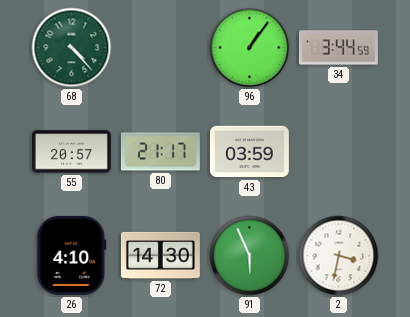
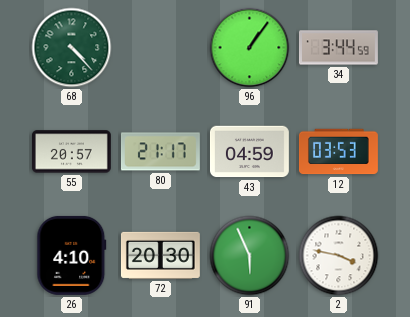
43: 03:59 -> 04:59 (249, 152)
12: none -> 03:53 (338, 152)
72: 14:30 -> 20:30 (160, 255)
2: 3:32 -> 3:47 (339, 256)
